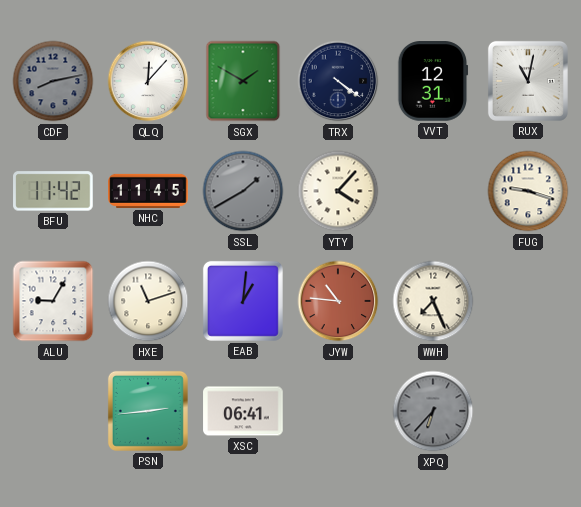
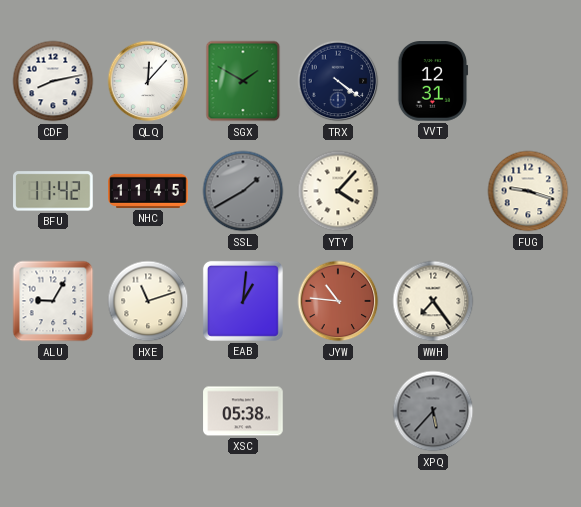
CDF dial: grey -> white (53, 81)
RUX: 11:02 -> none (528, 81)
WWH: 7:26 -> 7:24 (433, 301)
PSN: 2:44 -> none (148, 411)
XSC: 06:41 -> 05:38 (243, 411)
XPQ: 6:37 -> 5:37 (433, 411)
